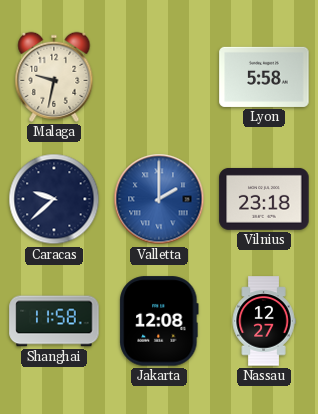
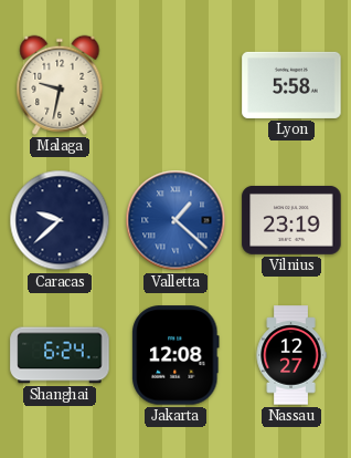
Valletta: 2:00 -> 1:22 (175, 220)
Vilnius: 23:18 -> 23:19 (291, 220)
Shanghai: 11:58 -> 6:24 (60, 355)
